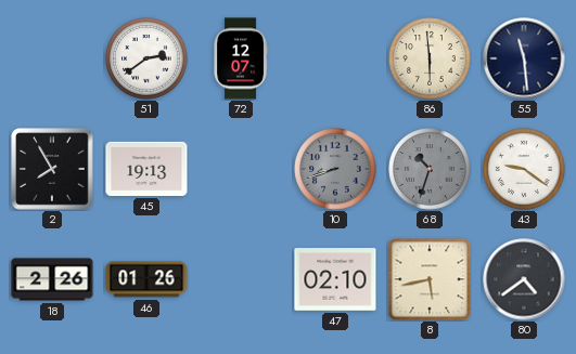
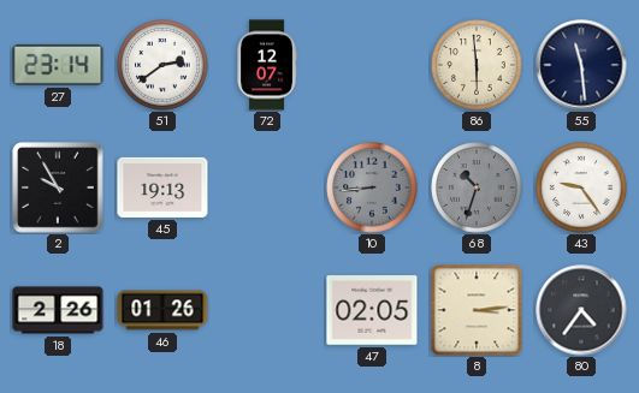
27: none -> 23:14 (58, 65)
2: 7:55 -> 9:55 (59, 189)
10: 8:42 -> 8:44 (372, 187)
43: 9:21 -> 9:24 (581, 187)
47: 02:10 -> 02:05 (372, 310)
8: 5:43 -> 3:14 (477, 310)
80: 4:39 -> 4:36 (581, 310)
